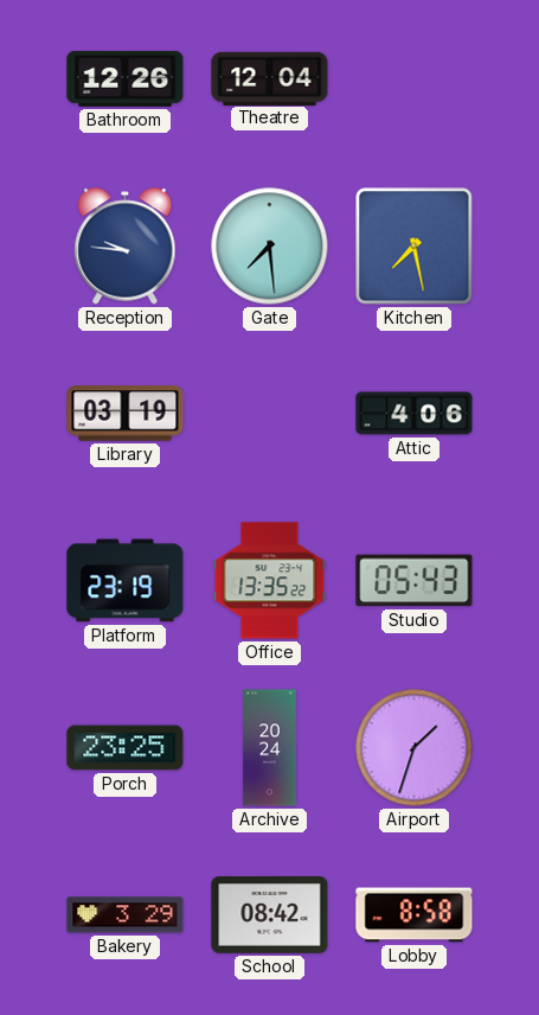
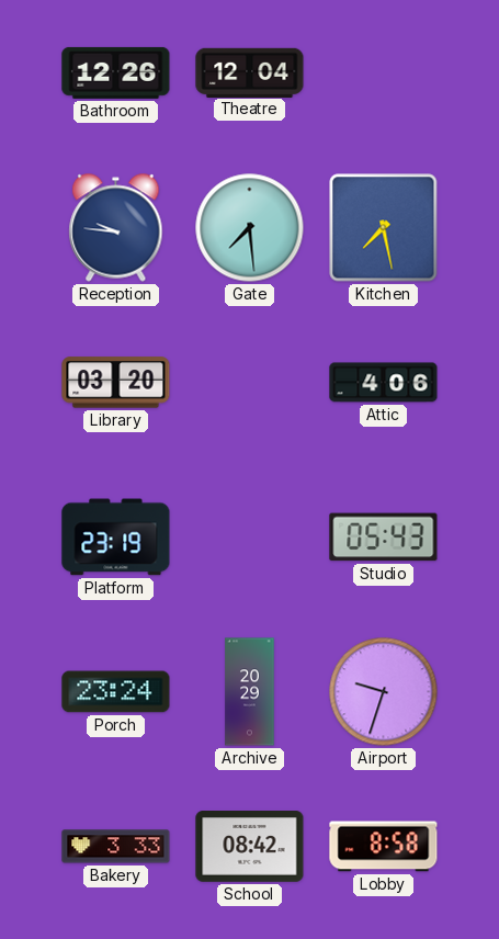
Library: 03:19 -> 03:20 (116, 383)
Office: 13:35 -> none (270, 581)
Porch: 23:25 -> 23:24 (116, 692)
Archive: 20:24 -> 20:29 (250, 692)
Airport: 1:33 -> 9:33 (384, 692)
Bakery: 3:29 -> 3:33 (116, 847)
